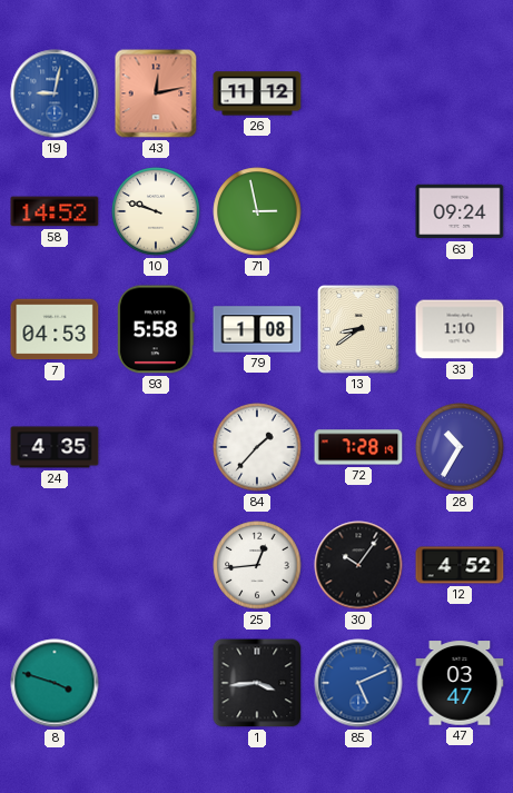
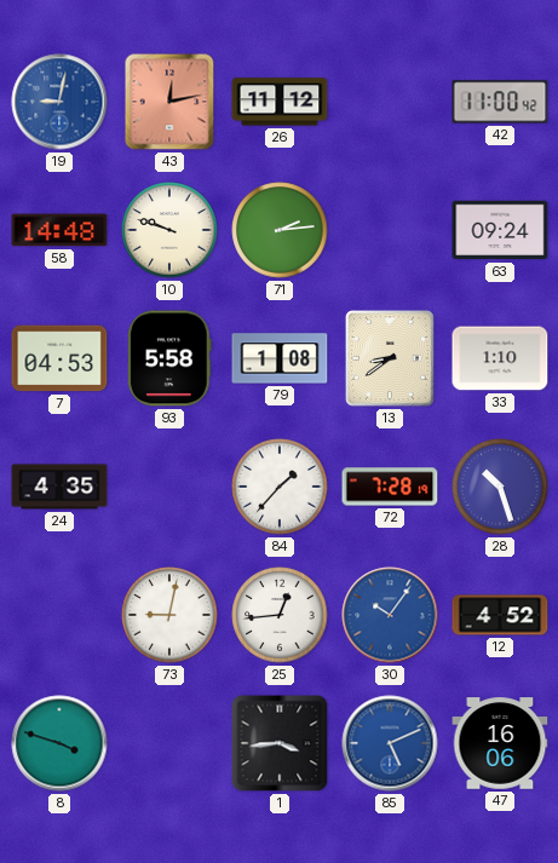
42: none -> 11:00 (500, 102)
58: 14:52 -> 14:48 (59, 230)
71: 2:58 -> 2:14 (280, 230)
28: 10:35 -> 10:27 (500, 487)
73: none -> 9:02 (169, 615)
30 dial: black -> blue (390, 615)
47: 03:47 -> 16:06 (500, 743)
